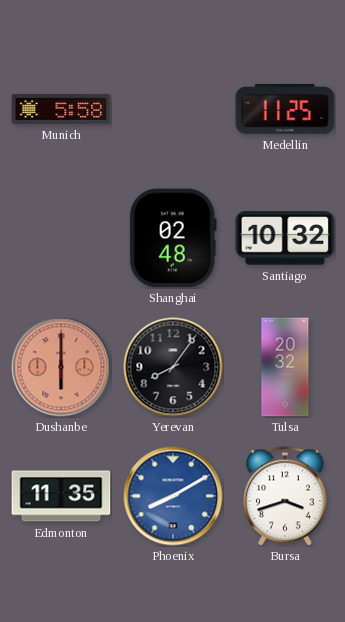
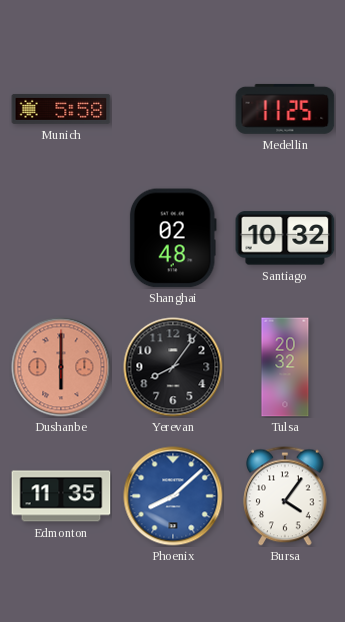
Phoenix: 8:10 -> 8:08 (173, 496)
Bursa: 3:42 -> 4:06 (285, 496)
